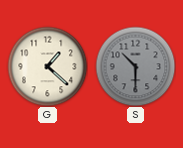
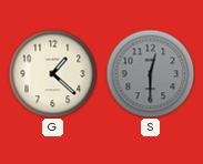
S: 10:30 -> 12:30 (150, 73)
